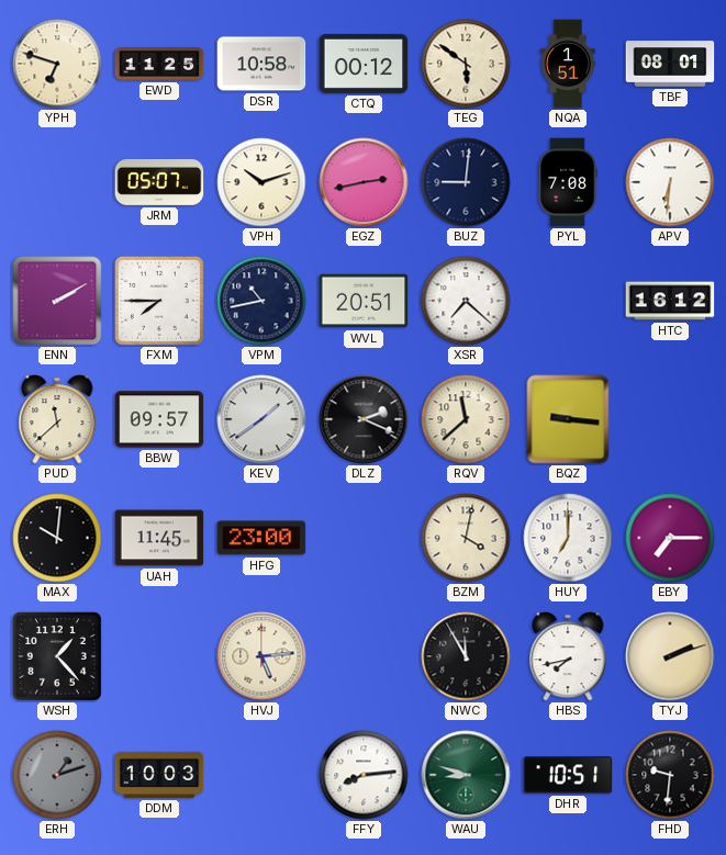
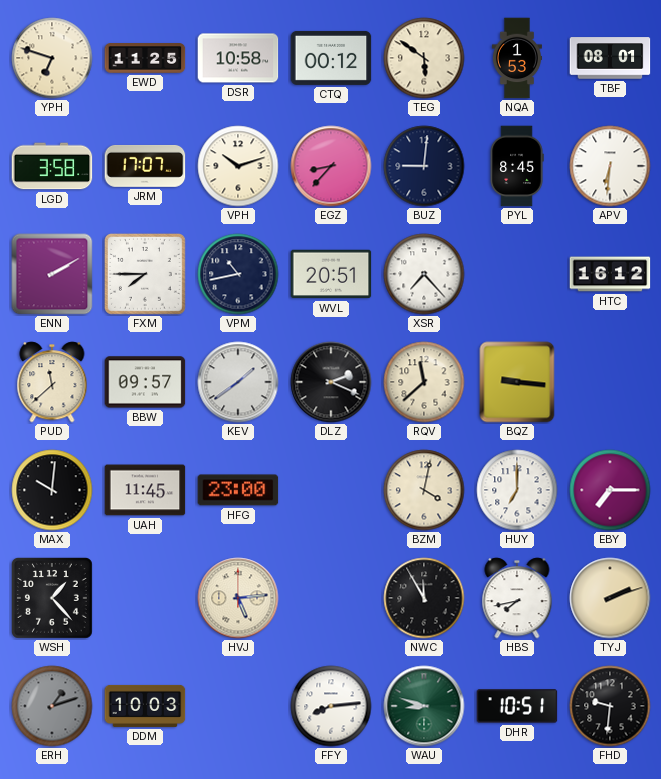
NQA: 1:51 -> 1:53 (517, 58)
LGD: none -> 3:58 (52, 166)
JRM: 05:07 -> 17:07 (145, 166)
EGZ: 2:43 -> 8:37 (331, 166)
PYL: 7:08 -> 8:45 (517, 166)
XSR: 7:22 -> 7:23 (424, 274)
